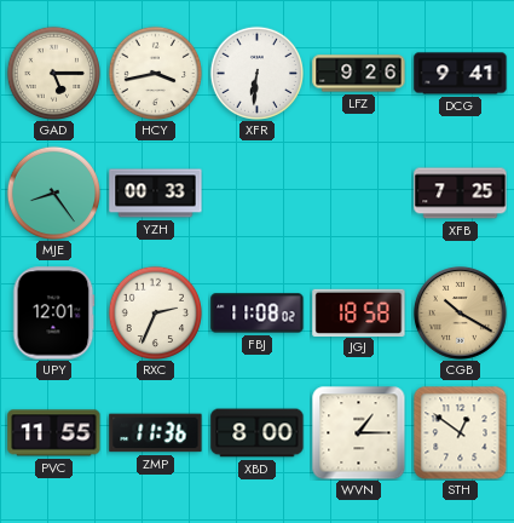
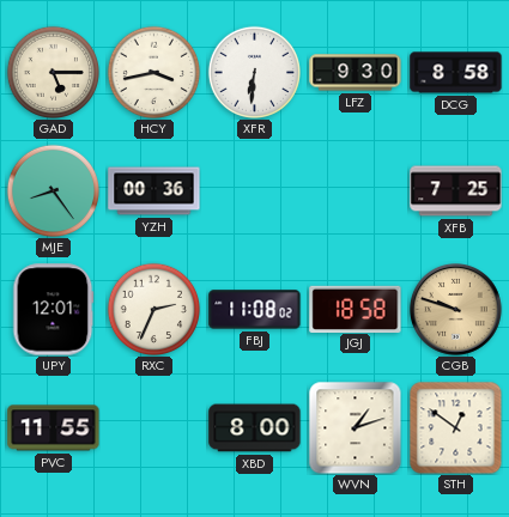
LFZ: 9:26 -> 9:30 (356, 73)
DCG: 9:41 -> 8:58 (456, 73)
YZH: 00:33 -> 00:36 (154, 191)
CGB: 10:20 -> 9:48 (455, 309)
ZMP: 11:36 -> none (156, 433)
WVN: 1:15 -> 1:12 (355, 427)
